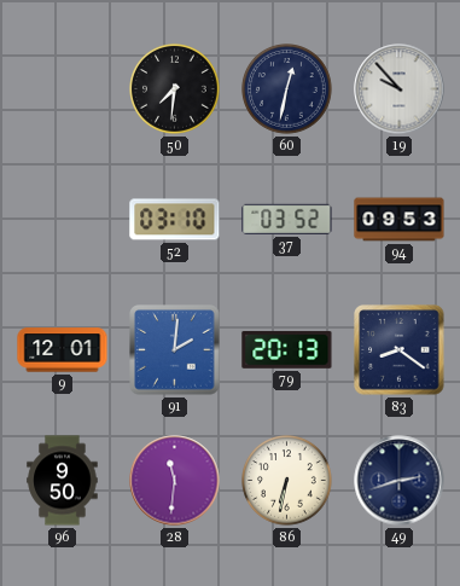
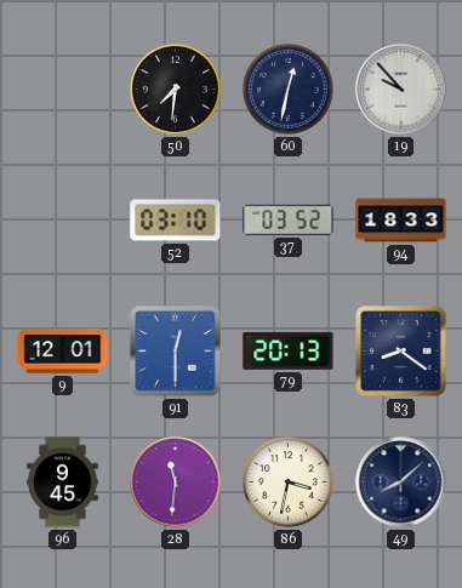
94: 09:53 -> 18:33 (401, 221)
91: 2:01 -> 12:30 (176, 352)
96: 9:50 -> 9:45 (63, 483)
86: 6:32 -> 3:32 (289, 483)
49: 2:42 -> 8:08 (401, 483)
